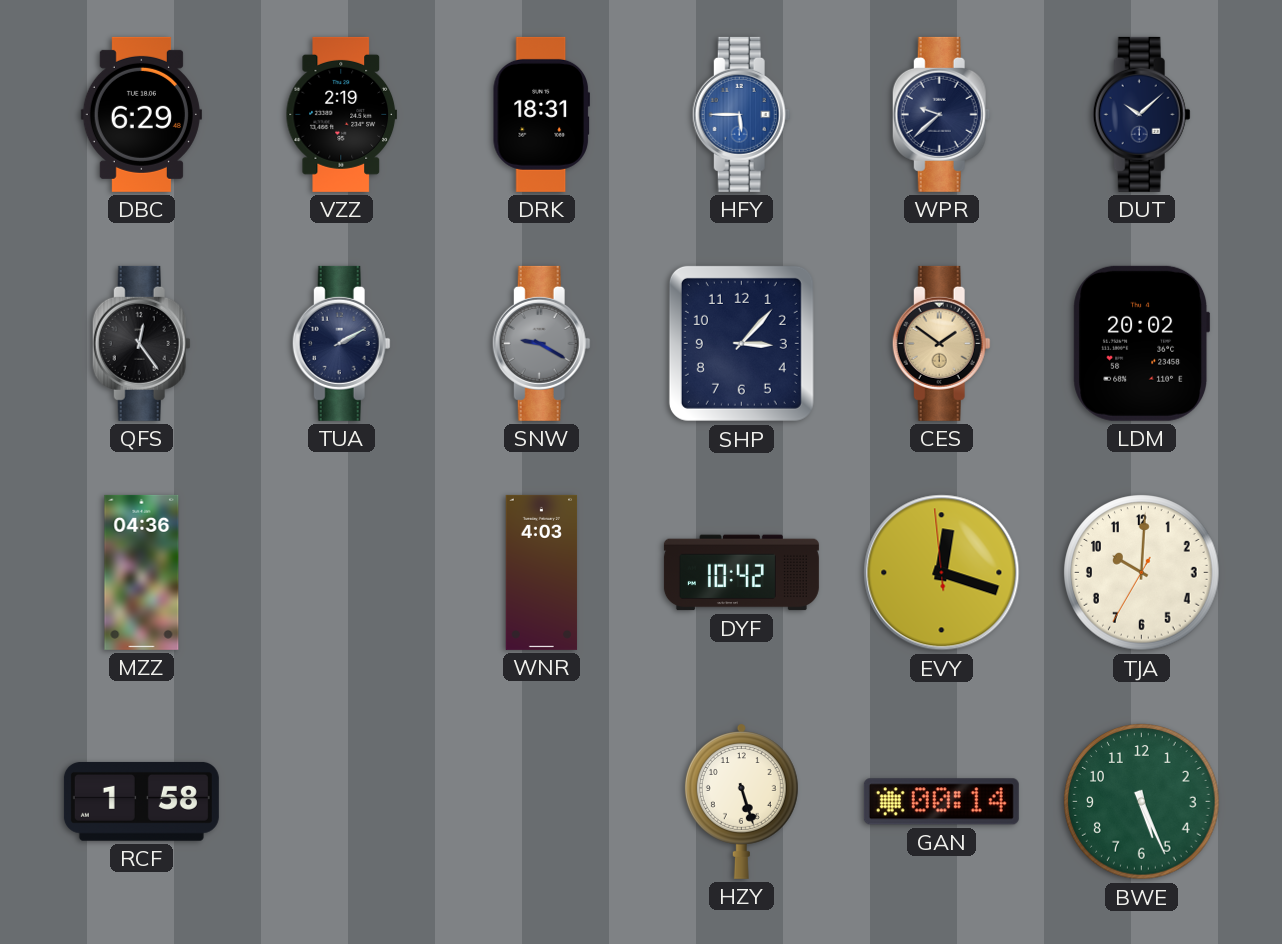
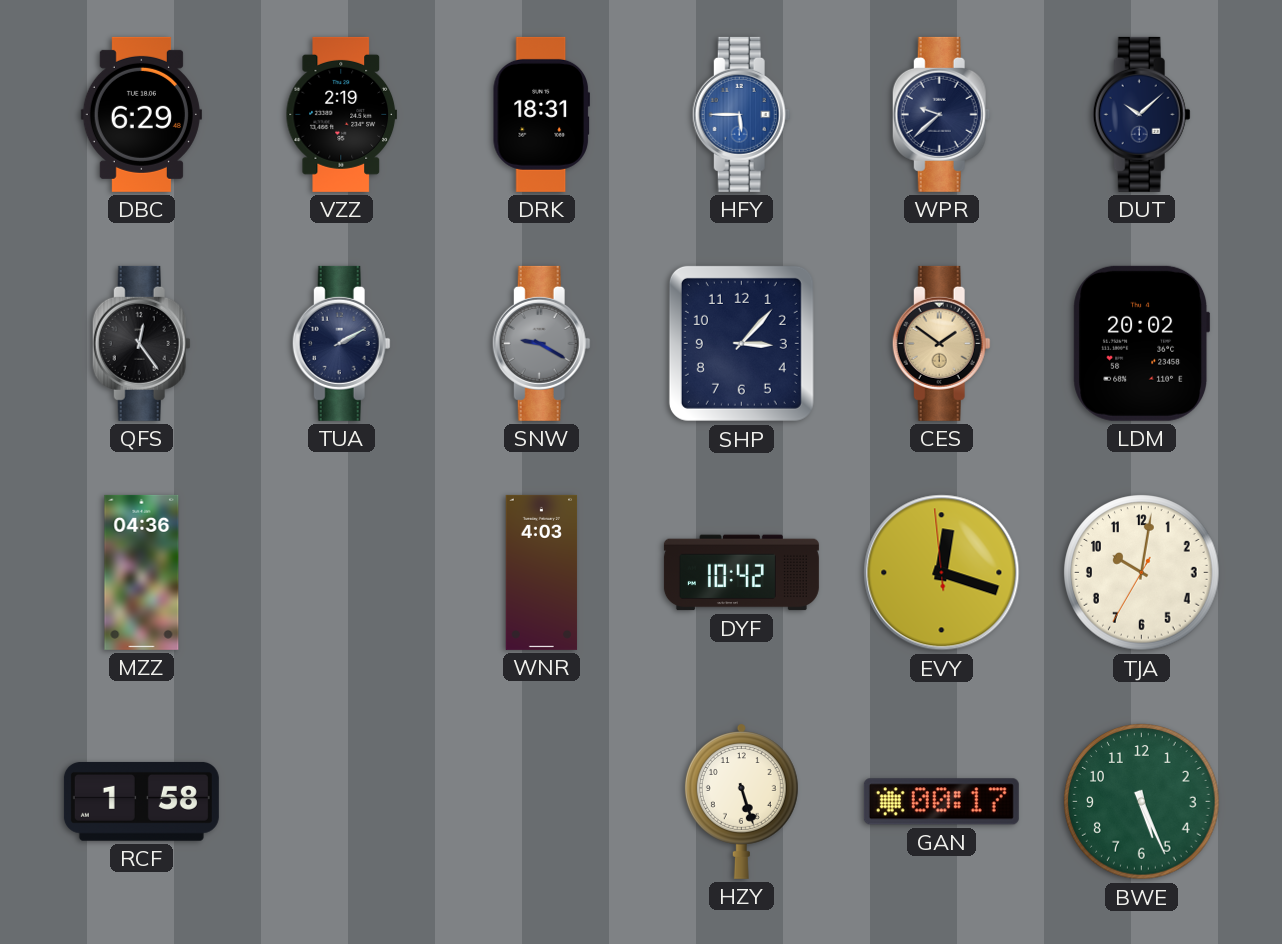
TJA: 10:00 -> 10:01 (1142, 573)
GAN: 00:14 -> 00:17 (941, 802)
